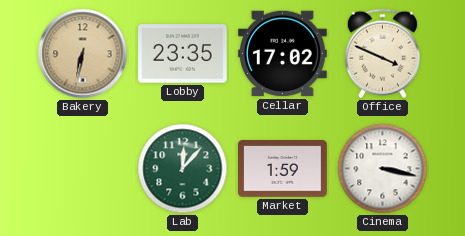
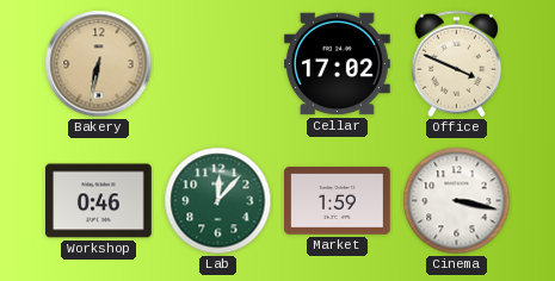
Lobby: 23:35 -> none (183, 54)
Workshop: none -> 0:46 (99, 201)
